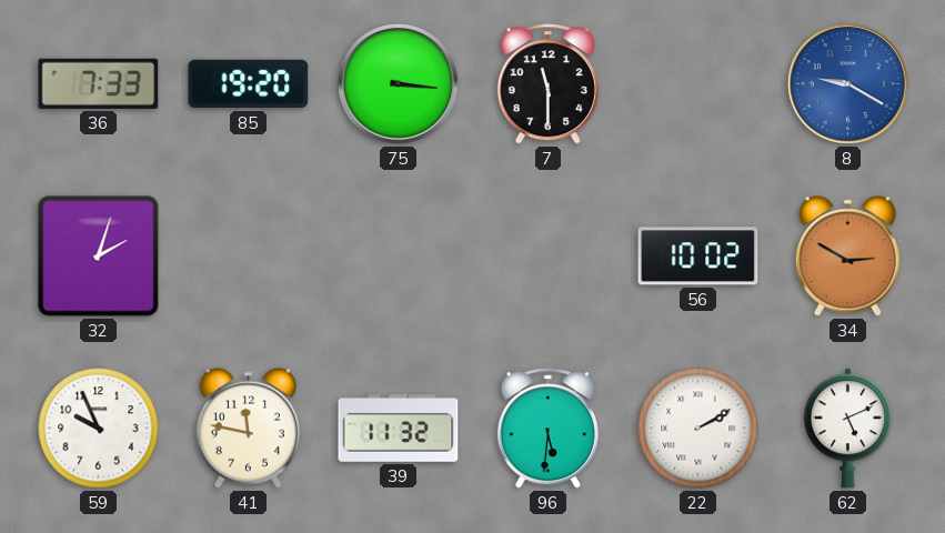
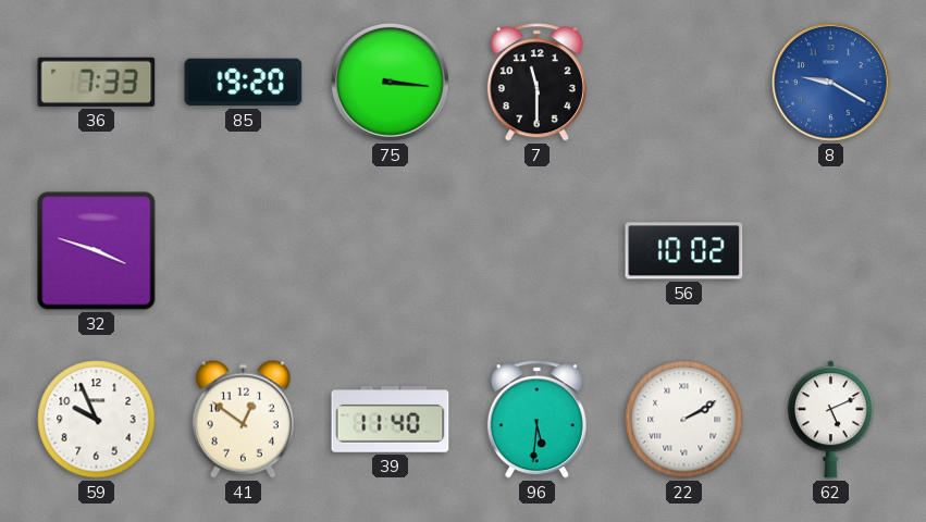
32: 2:03 -> 3:48 (97, 251)
34: 2:50 -> none (847, 255)
41: 11:47 -> 12:51 (243, 419)
39: 11:32 -> 11:40 (391, 420)
